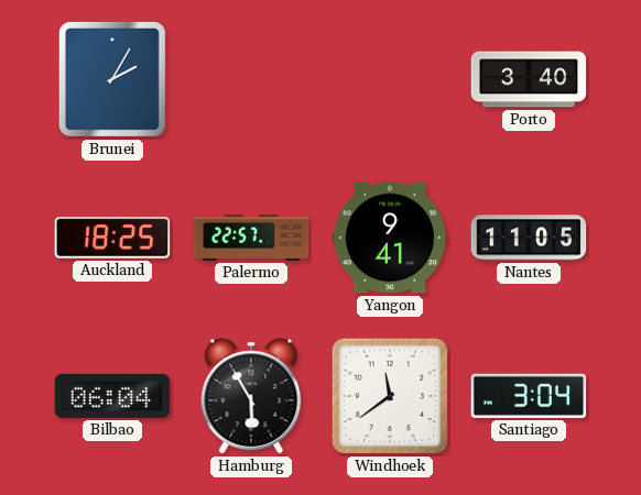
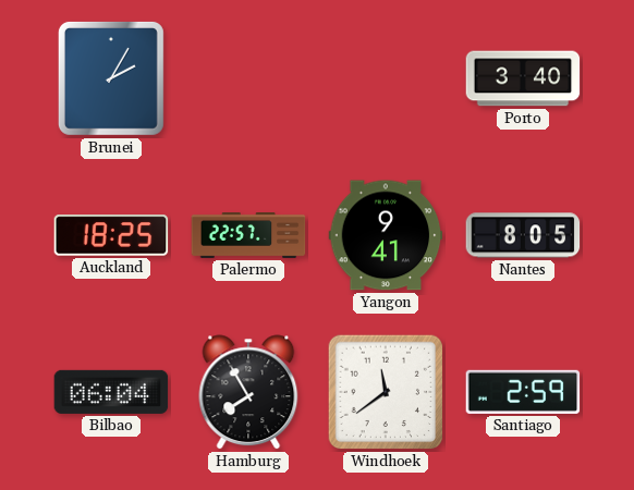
Nantes: 11:05 -> 8:05 (523, 235)
Hamburg: 5:55 -> 7:55 (248, 392)
Santiago: 3:04 -> 2:59 (523, 392)
